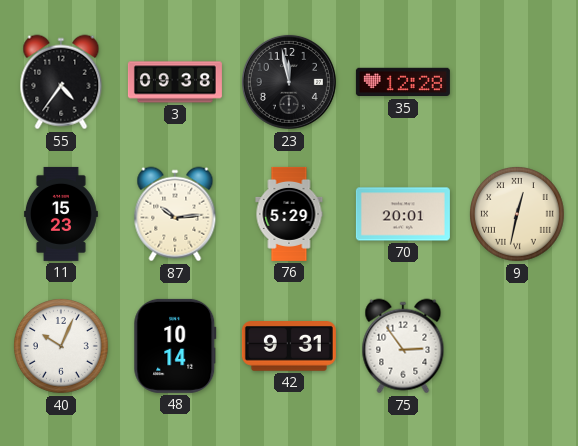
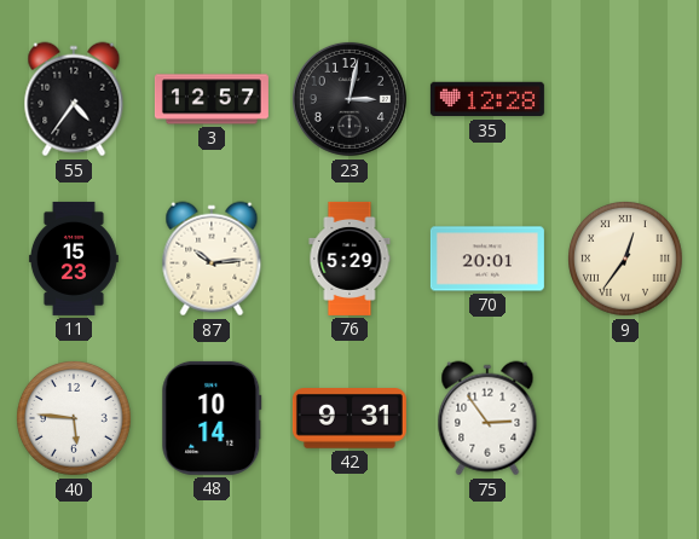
3: 09:38 -> 12:57 (212, 99)
23: 11:58 -> 3:02 (349, 99)
9: 12:32 -> 12:36 (626, 260)
40: 10:04 -> 5:46 (75, 419)
